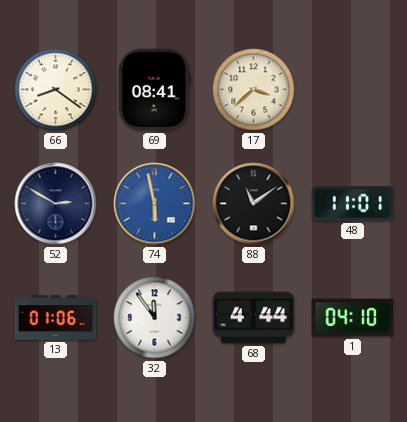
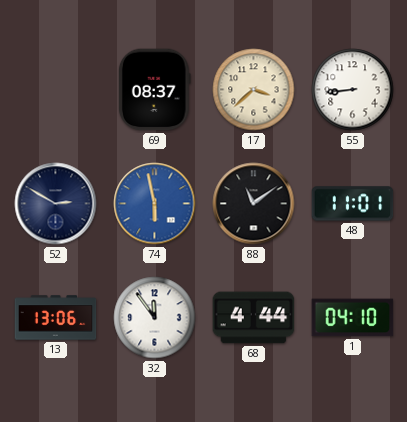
66: 8:21 -> none (56, 90)
69: 08:41 -> 08:37 (154, 90)
55: none -> 8:44 (353, 90)
13: 01:06 -> 13:06 (56, 318)
